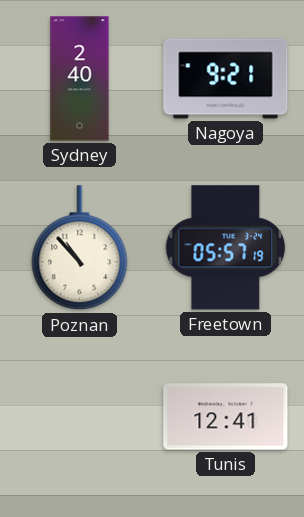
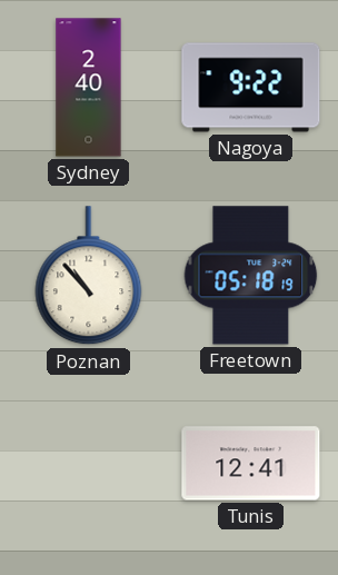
Nagoya: 9:21 -> 9:22 (251, 88)
Freetown: 05:57 -> 05:18 (251, 276)
